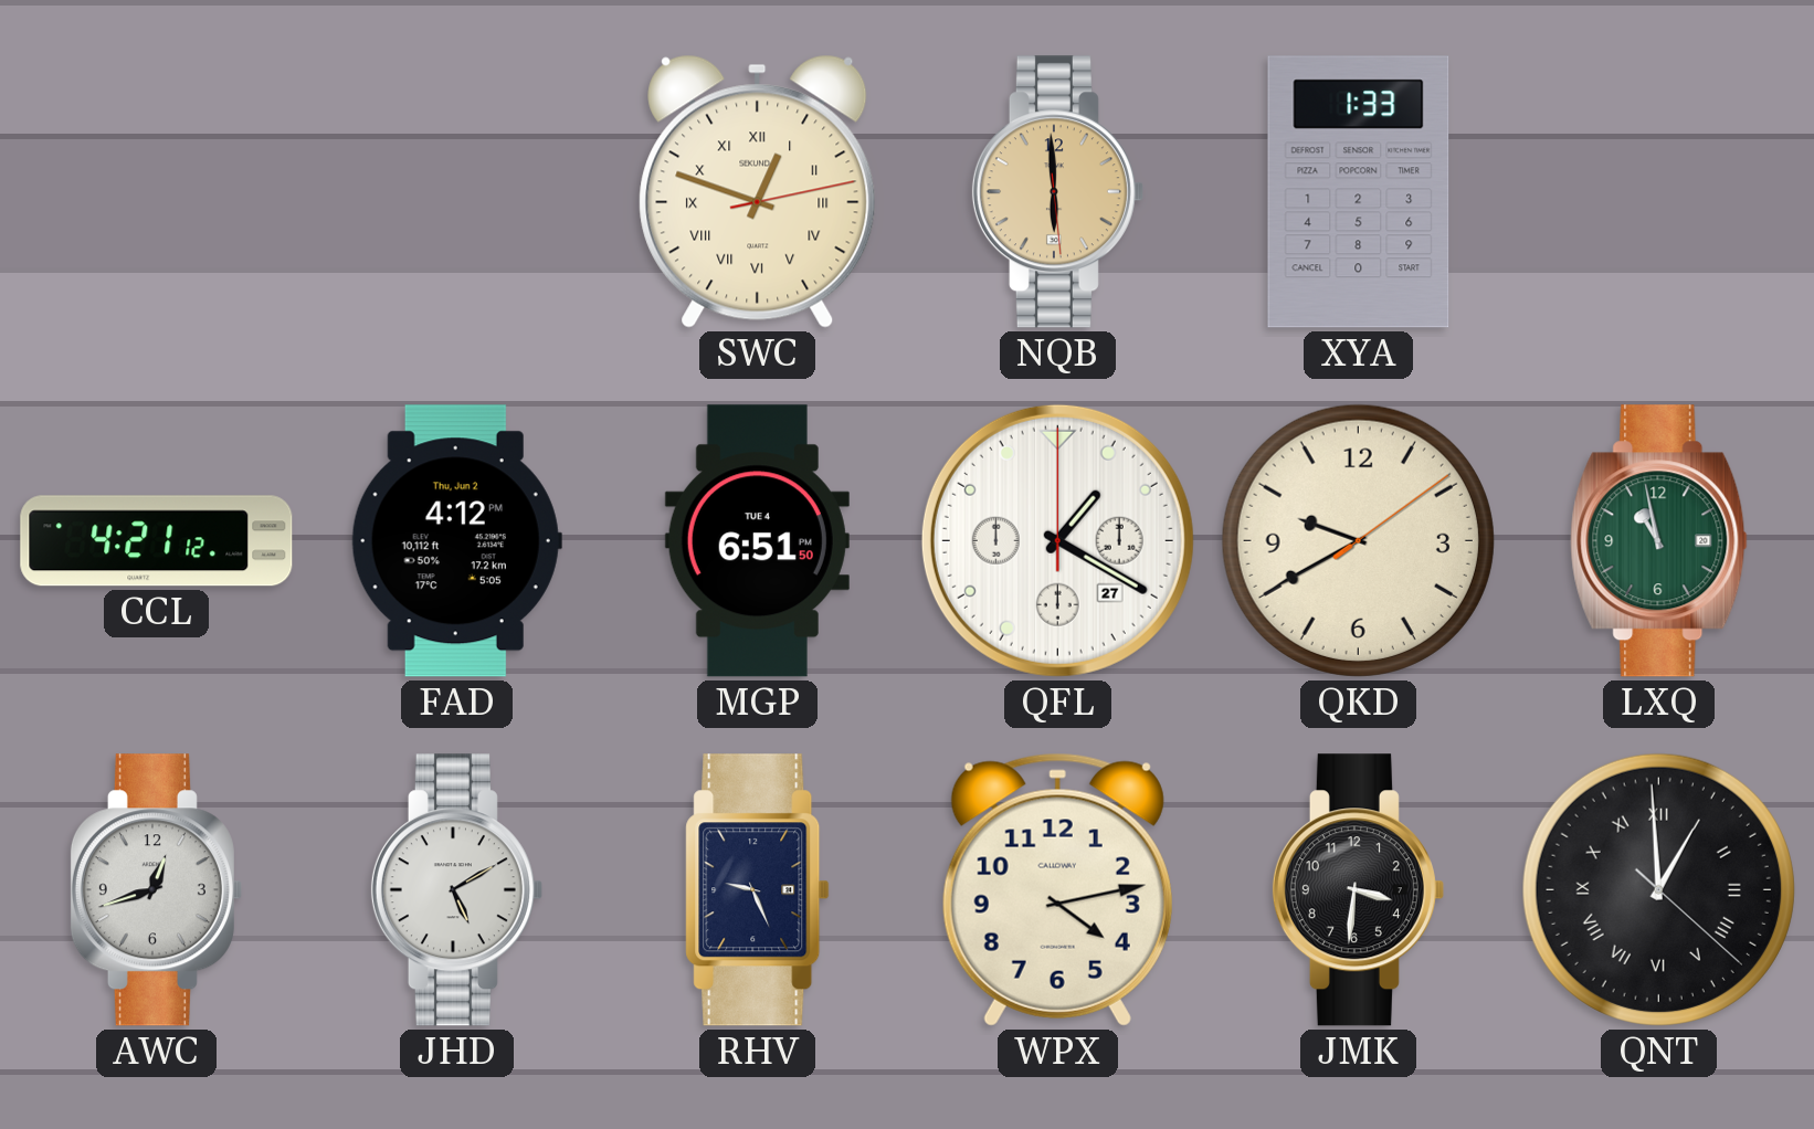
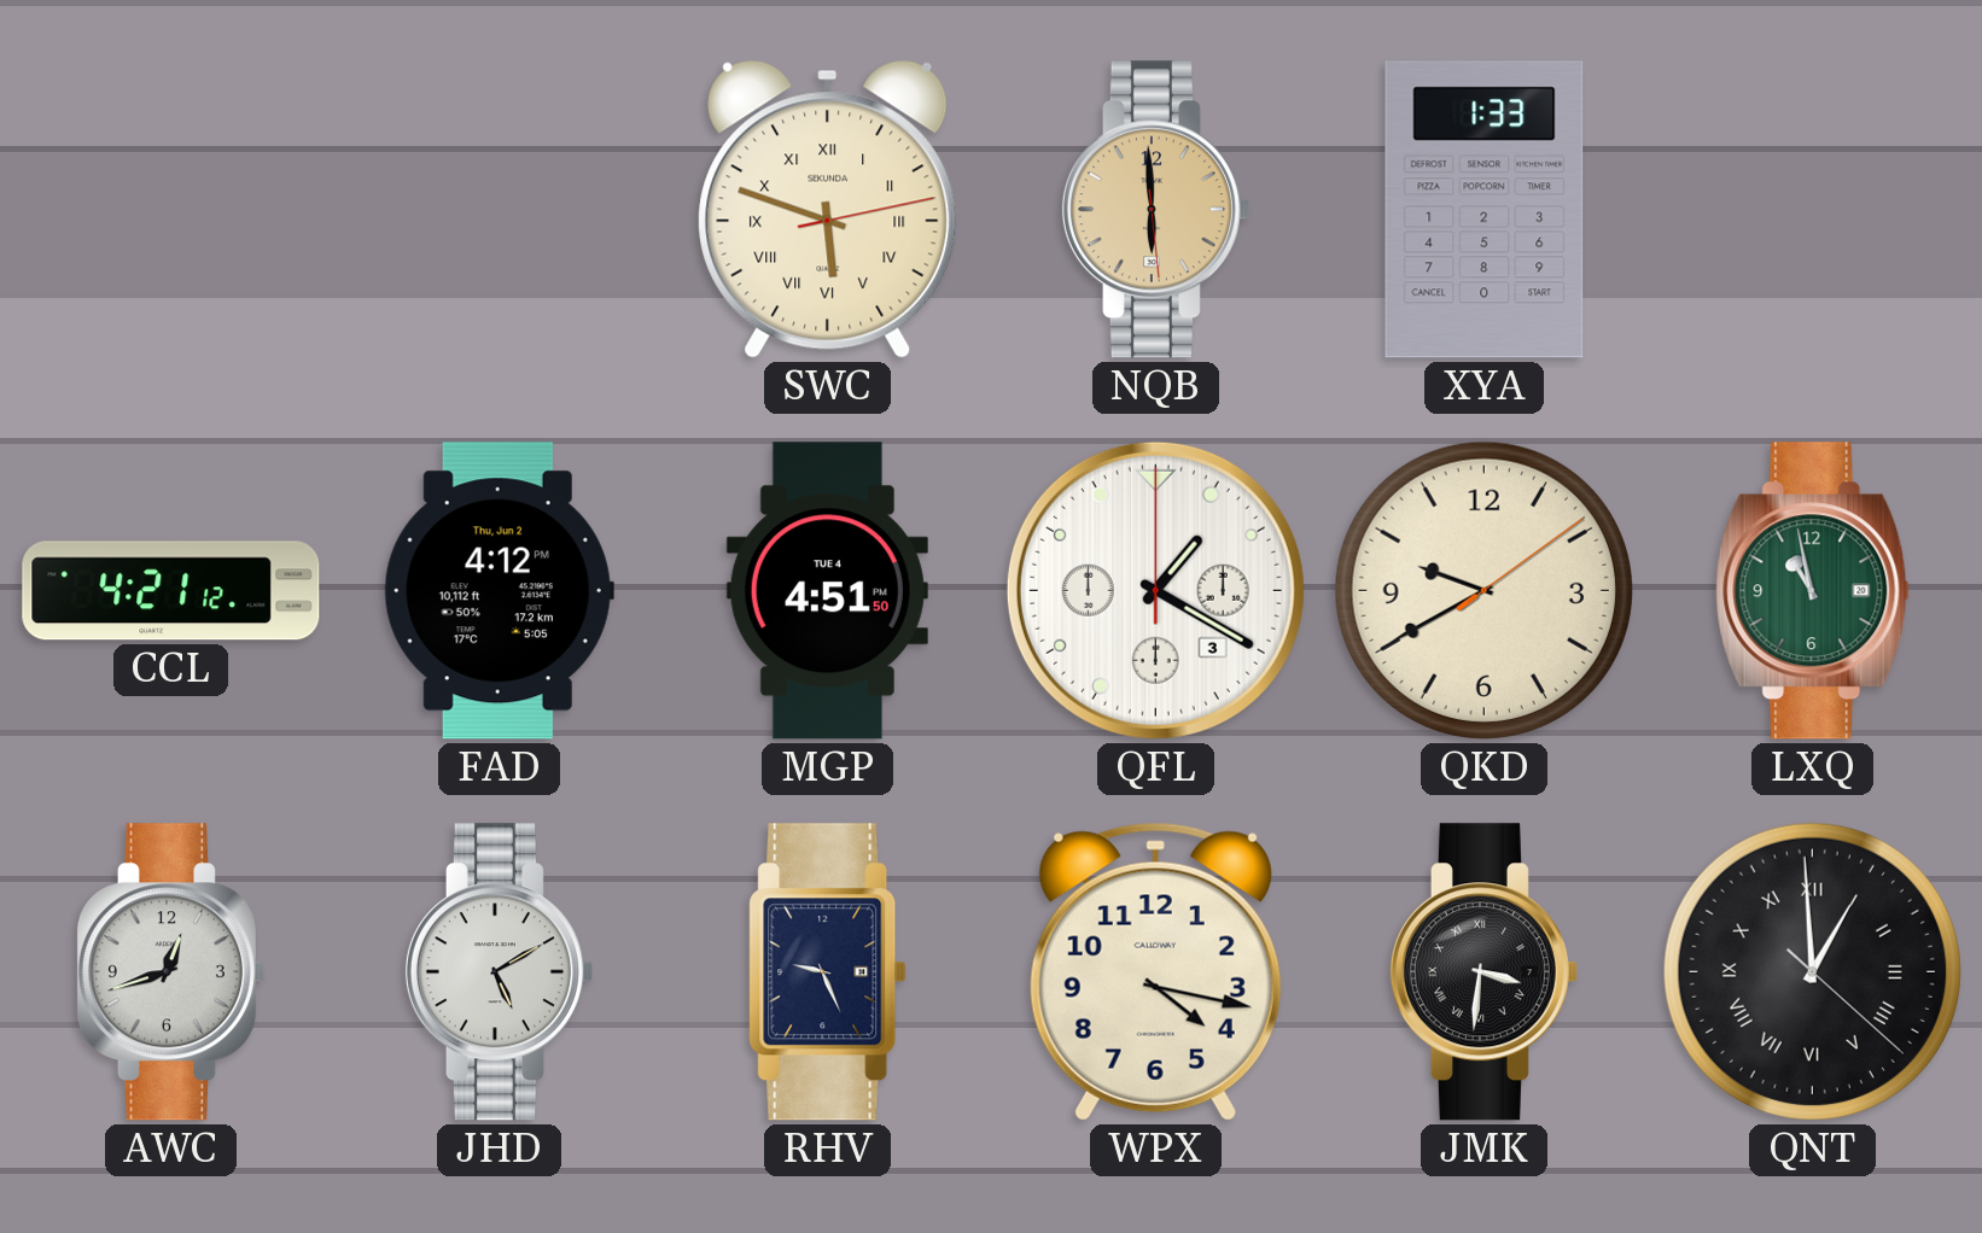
SWC: 12:48 -> 5:48 (828, 209)
MGP: 6:51 -> 4:51 (827, 591)
QFL date: 27 -> 3 (1155, 590)
WPX: 4:13 -> 4:17 (1155, 971)
JMK numerals: Arabic -> Roman (1483, 972)
